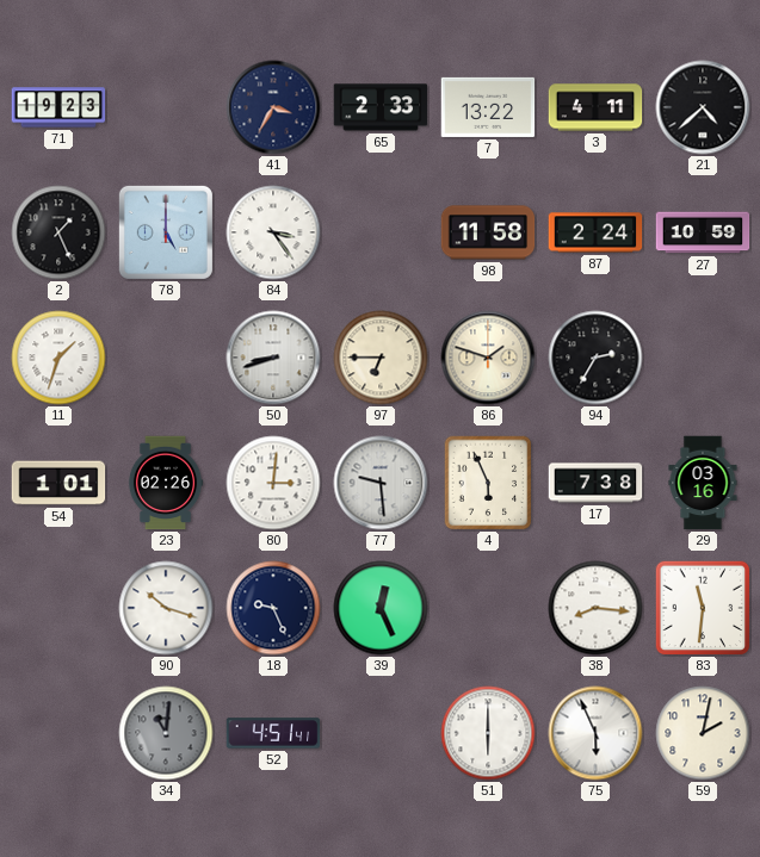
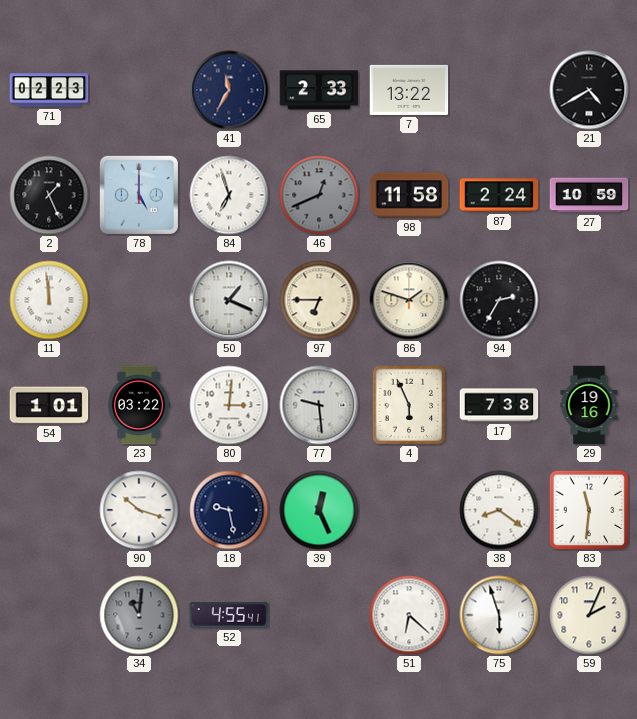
71: 19:23 -> 02:23 (49, 90)
41: 3:35 -> 11:35 (229, 90)
3: 4:11 -> none (595, 107)
21: 4:38 -> 4:40 (589, 90)
84: 3:24 -> 6:57 (229, 195)
46: none -> 12:41 (319, 195)
11: 1:33 -> 11:59 (49, 300)
50: 8:42 -> 1:19 (229, 300)
23: 02:26 -> 03:22 (139, 405)
29: 03:16 -> 19:16 (589, 405)
18: 9:26 -> 9:28 (229, 510)
38: 8:16 -> 8:21 (499, 510)
52: 4:51 -> 4:55 (229, 615)
51: 6:00 -> 6:22 (409, 615)
75: 5:56 -> 5:57 (499, 615)
59: 2:02 -> 2:04 (589, 615)
